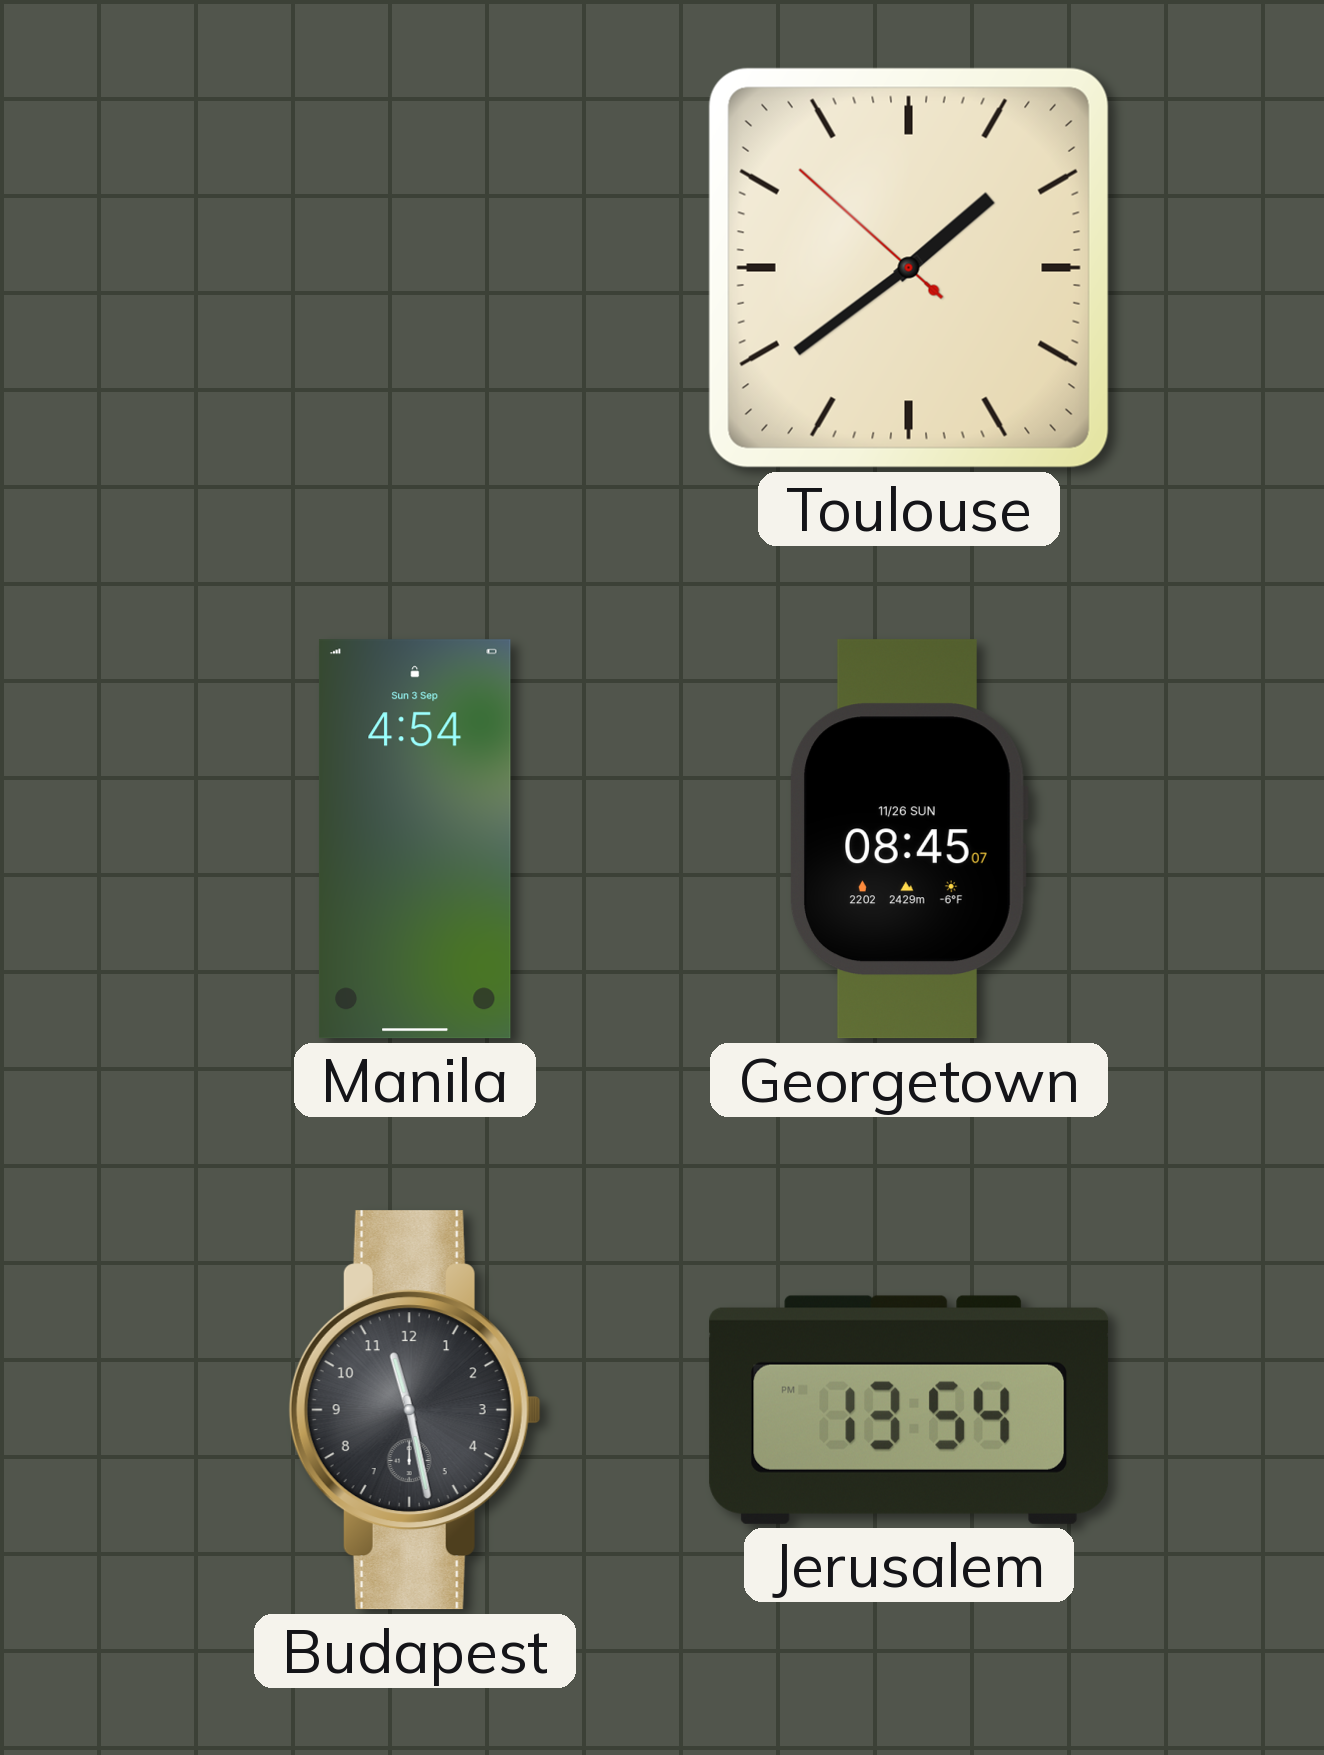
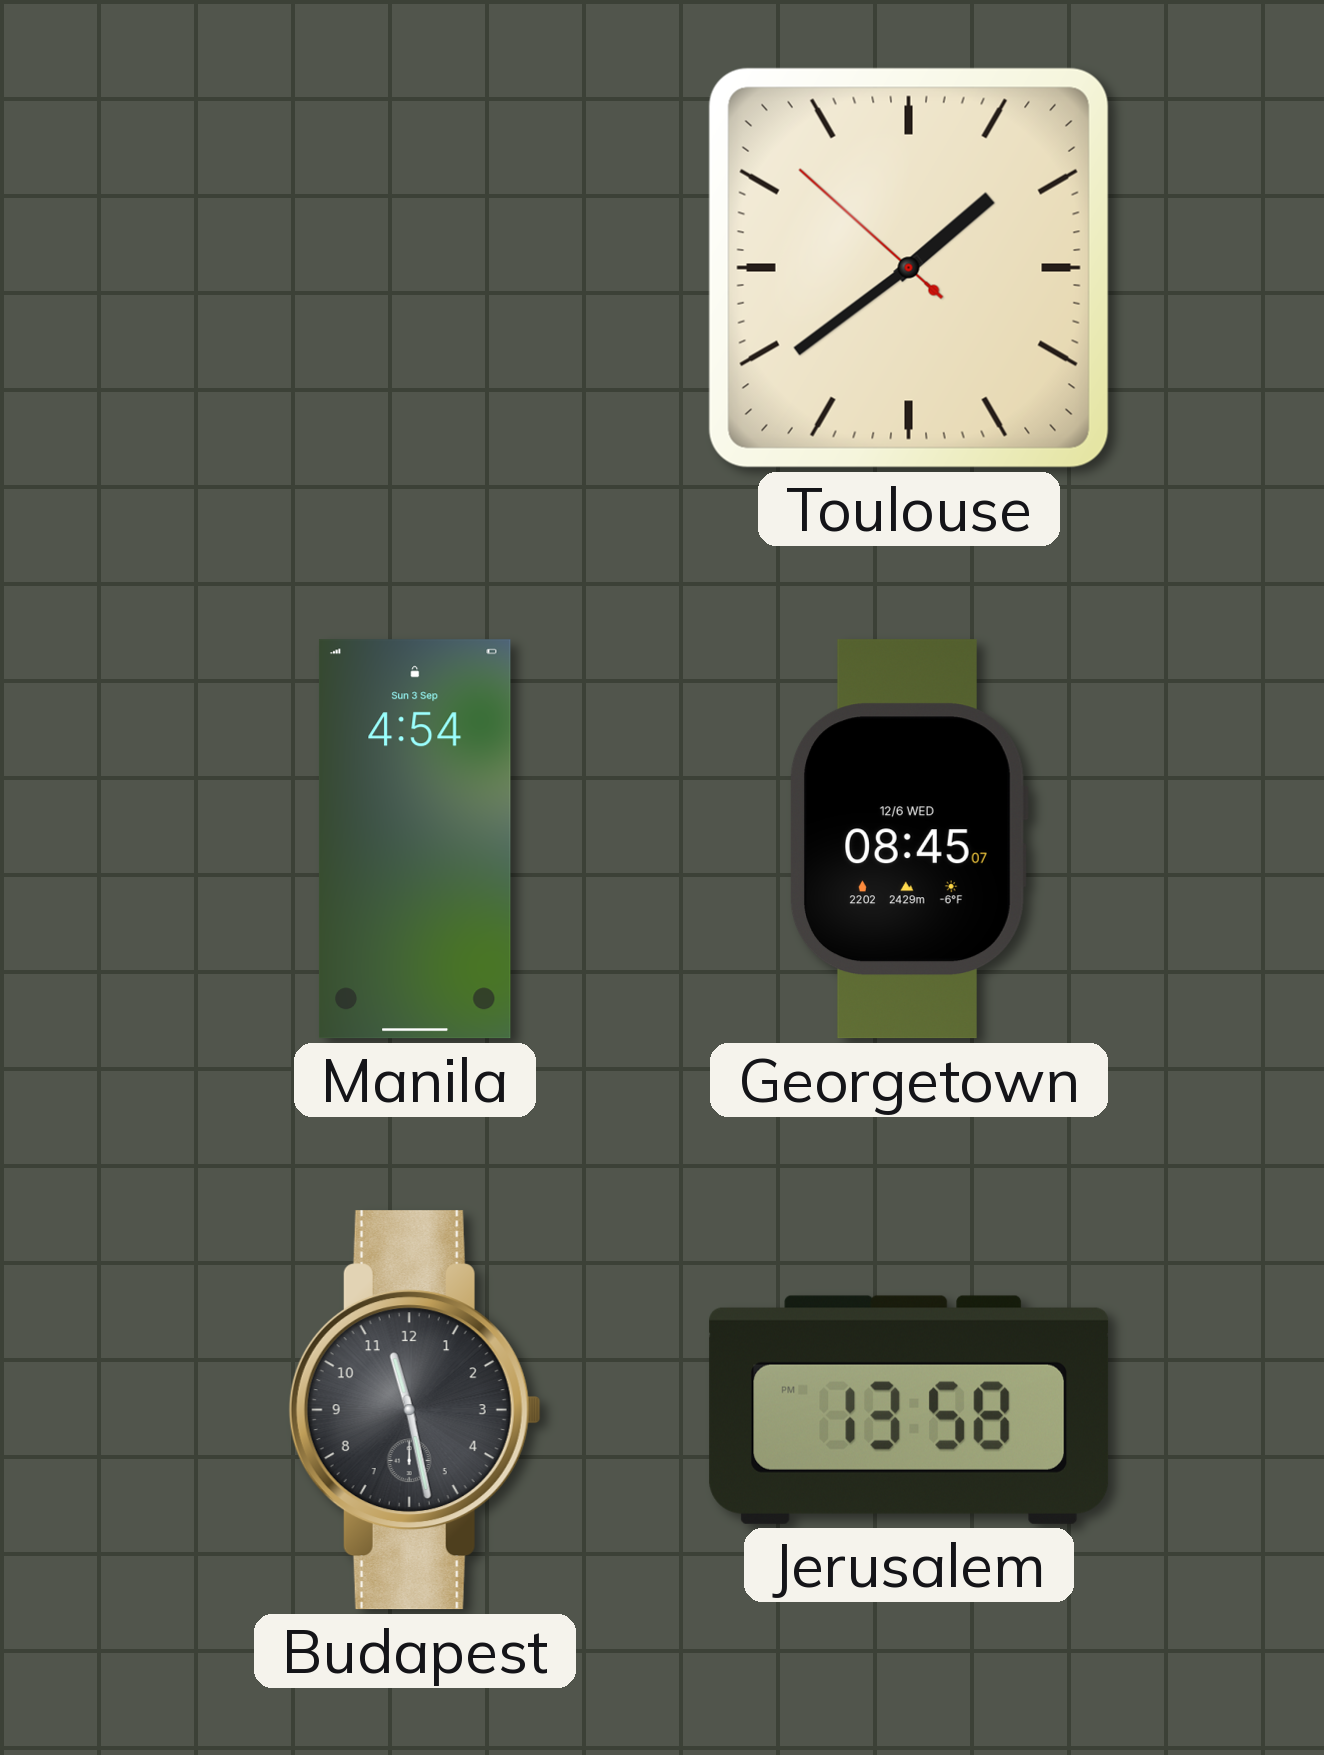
Georgetown date: 11/26 SUN -> 12/6 WED (909, 839)
Jerusalem: 13:54 -> 13:58 (909, 1410)
